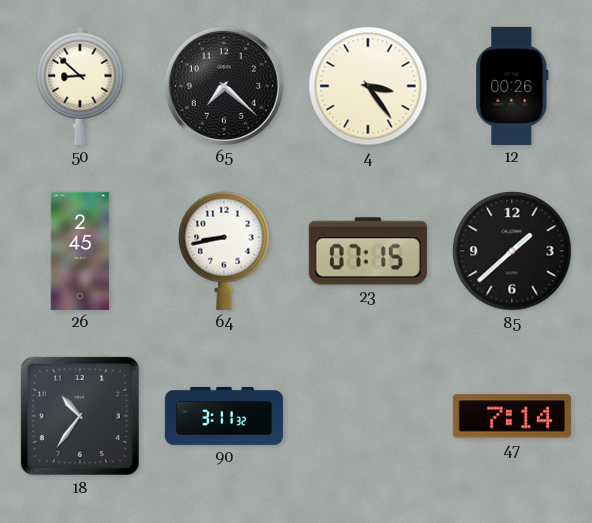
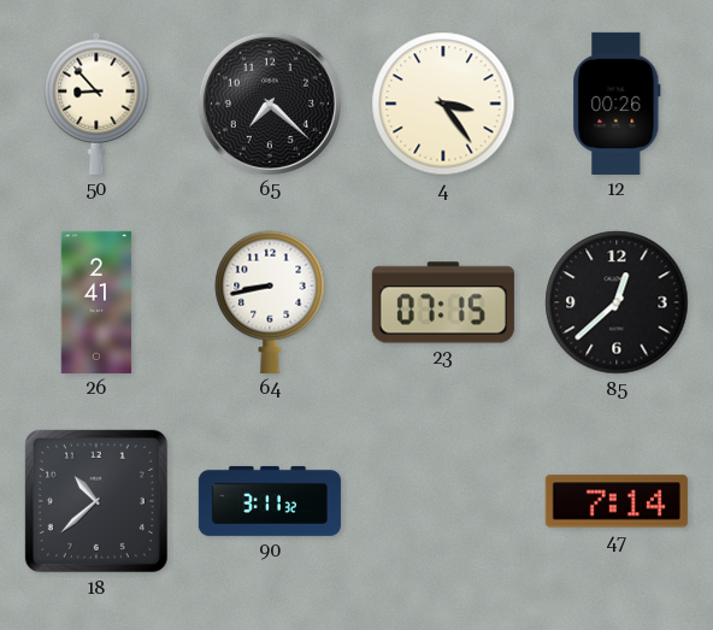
50: 8:52 -> 8:53 (96, 104)
26: 2:45 -> 2:41 (96, 302)
85: 1:38 -> 12:38 (617, 302)
18: 10:36 -> 10:38 (96, 501)
